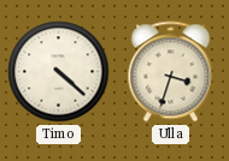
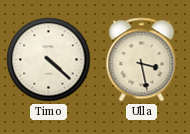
Ulla: 3:33 -> 3:28 (142, 60)
